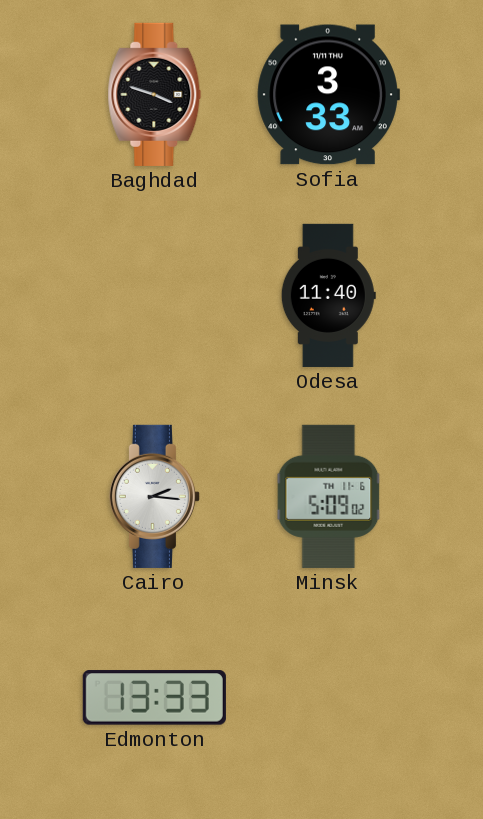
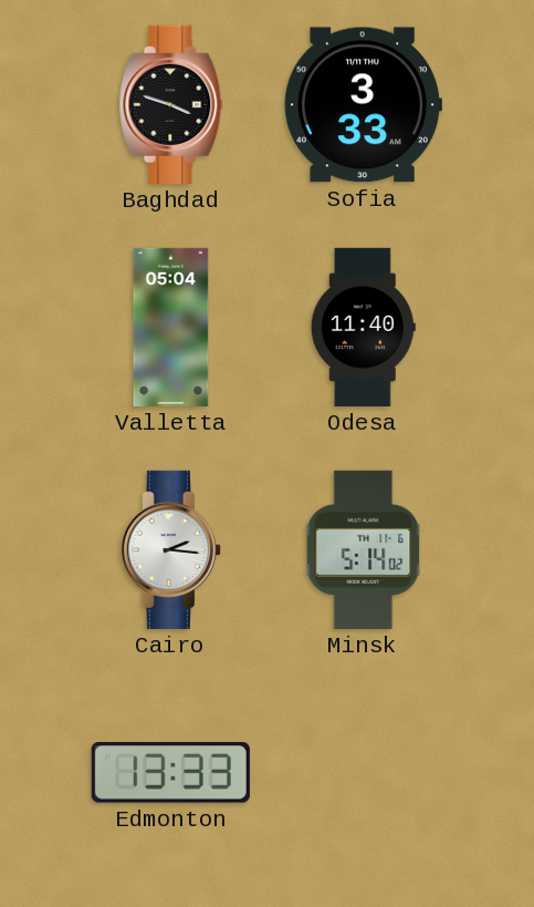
Valletta: none -> 05:04 (171, 327)
Minsk: 5:09 -> 5:14 (364, 549)
